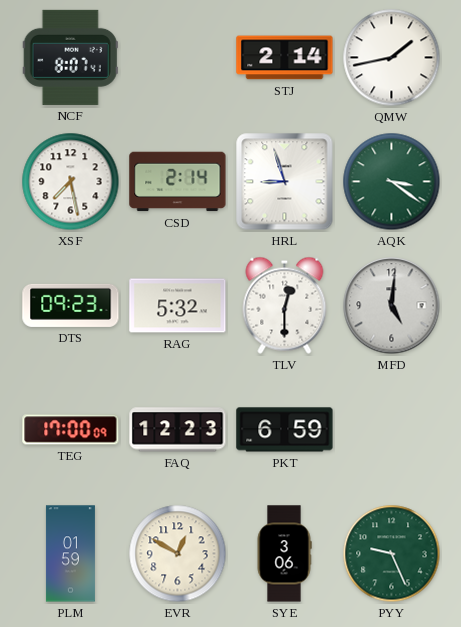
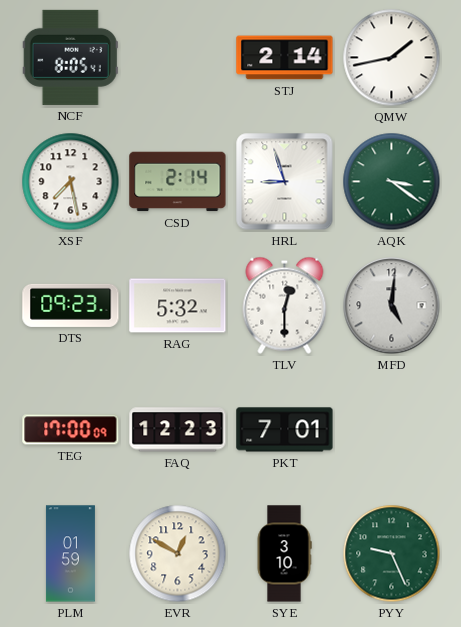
NCF: 8:07 -> 8:05 (70, 57)
PKT: 6:59 -> 7:01 (285, 430)
SYE: 3:06 -> 3:10 (284, 554)
